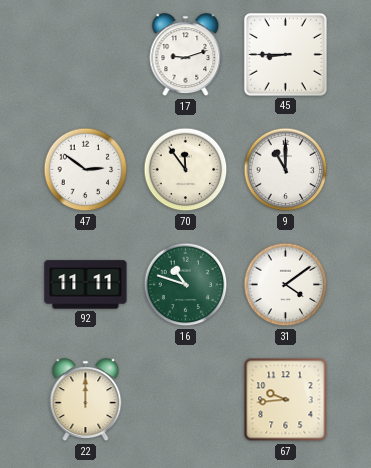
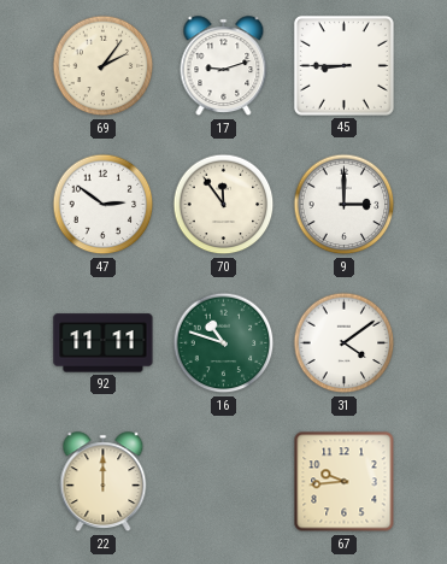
69: none -> 2:06 (104, 66)
9: 11:00 -> 3:00 (345, 205)
